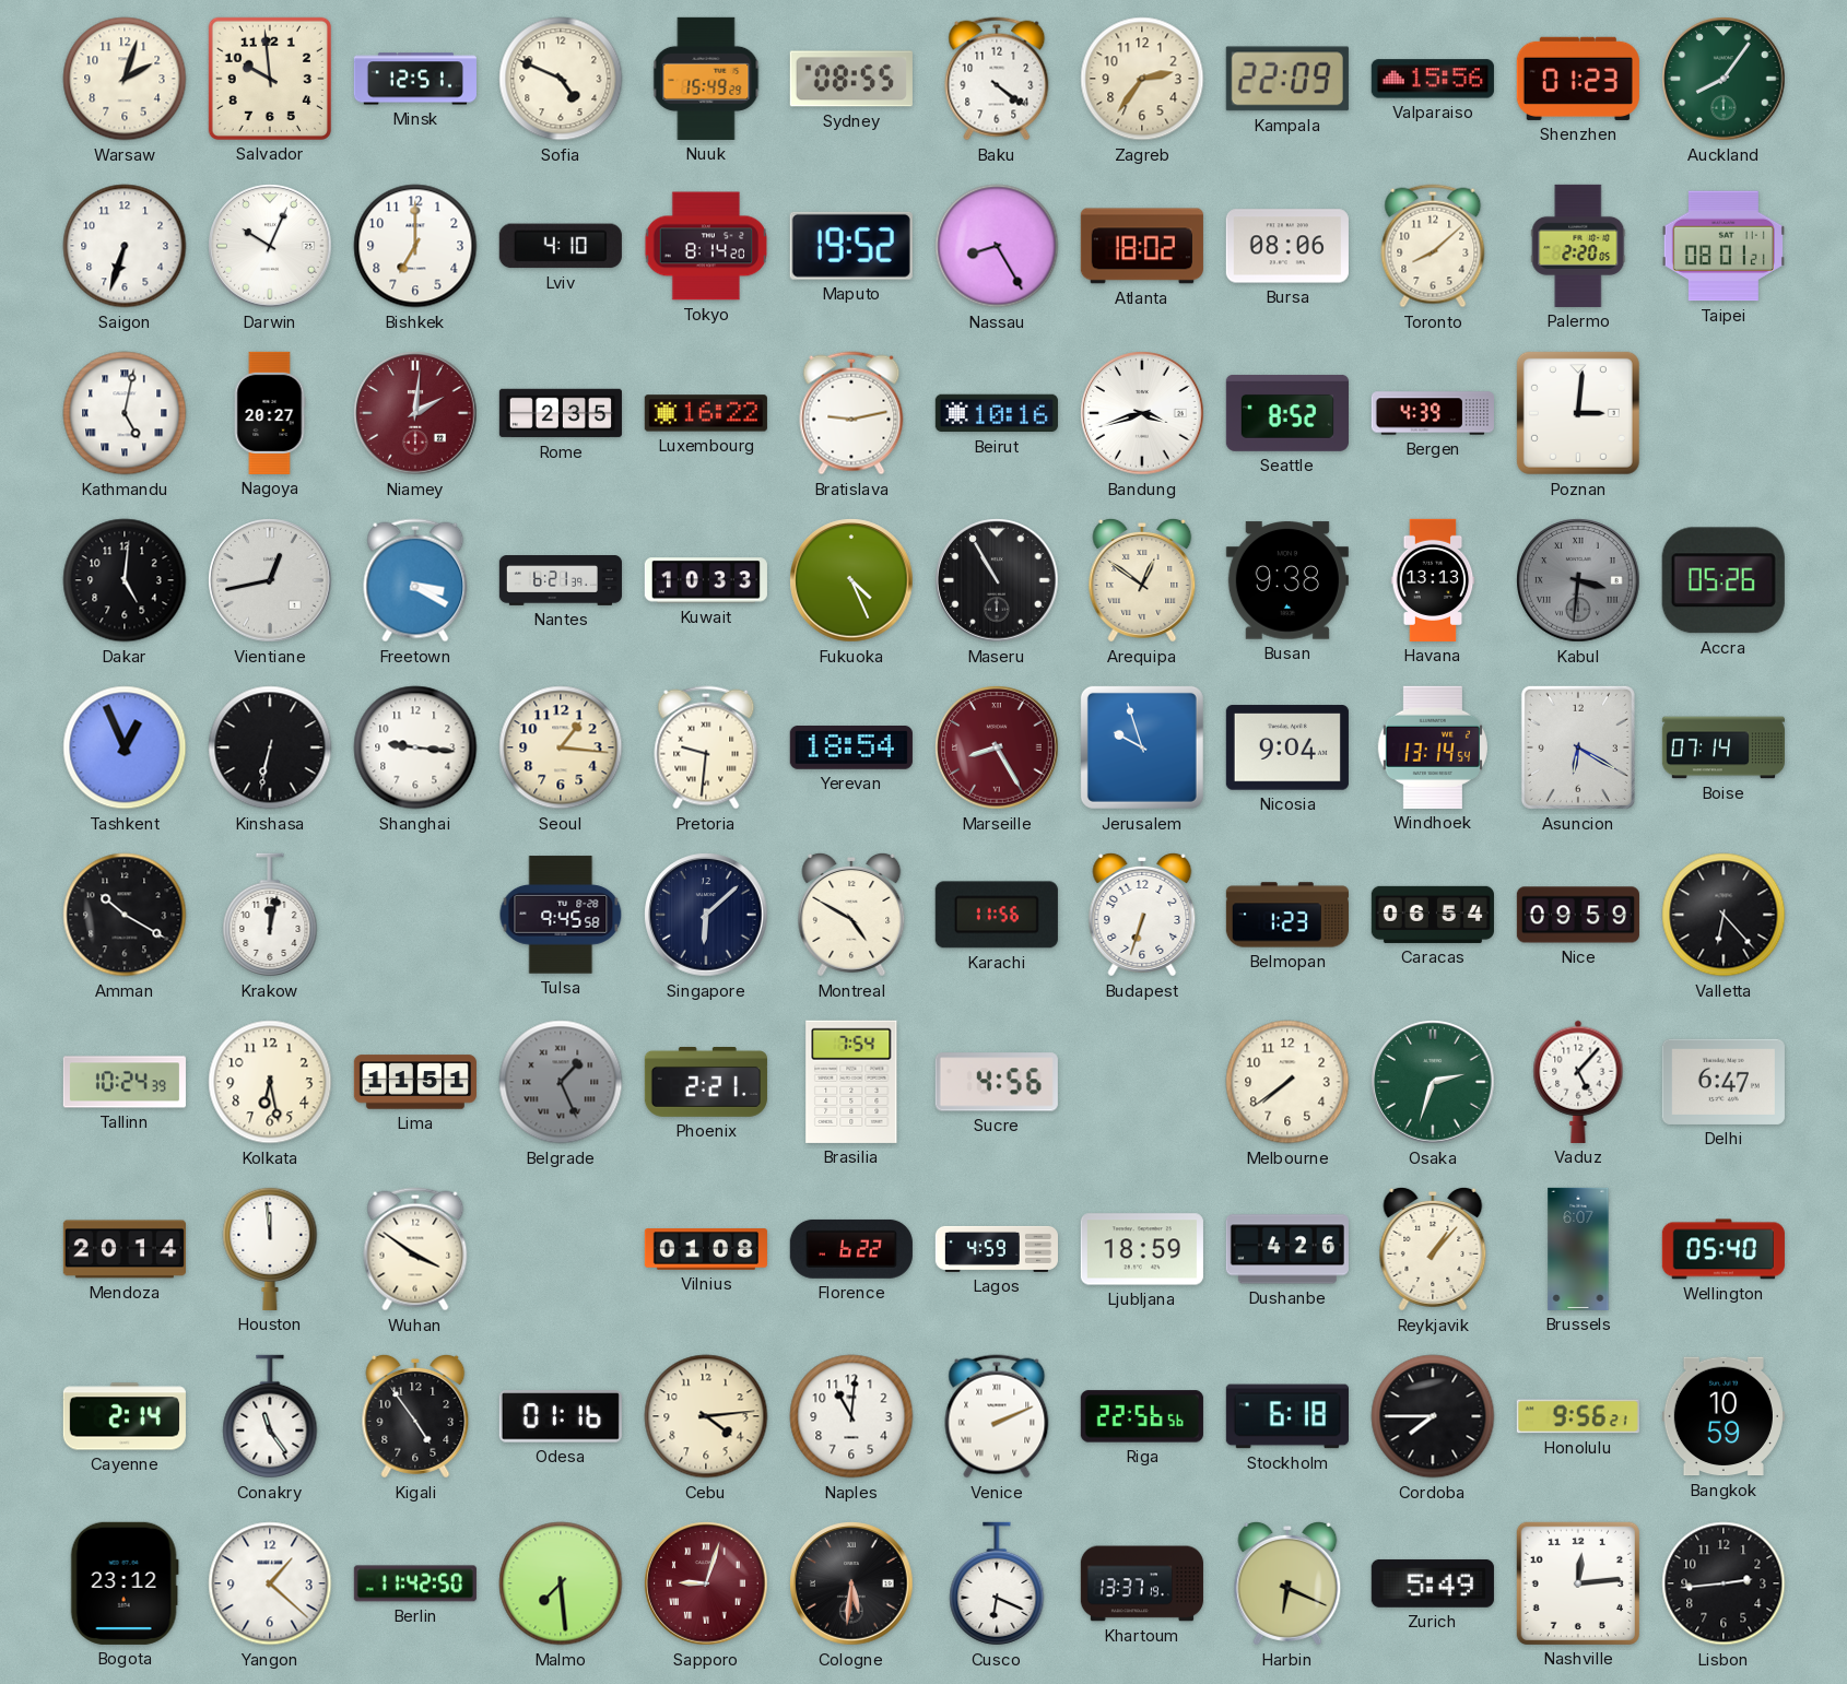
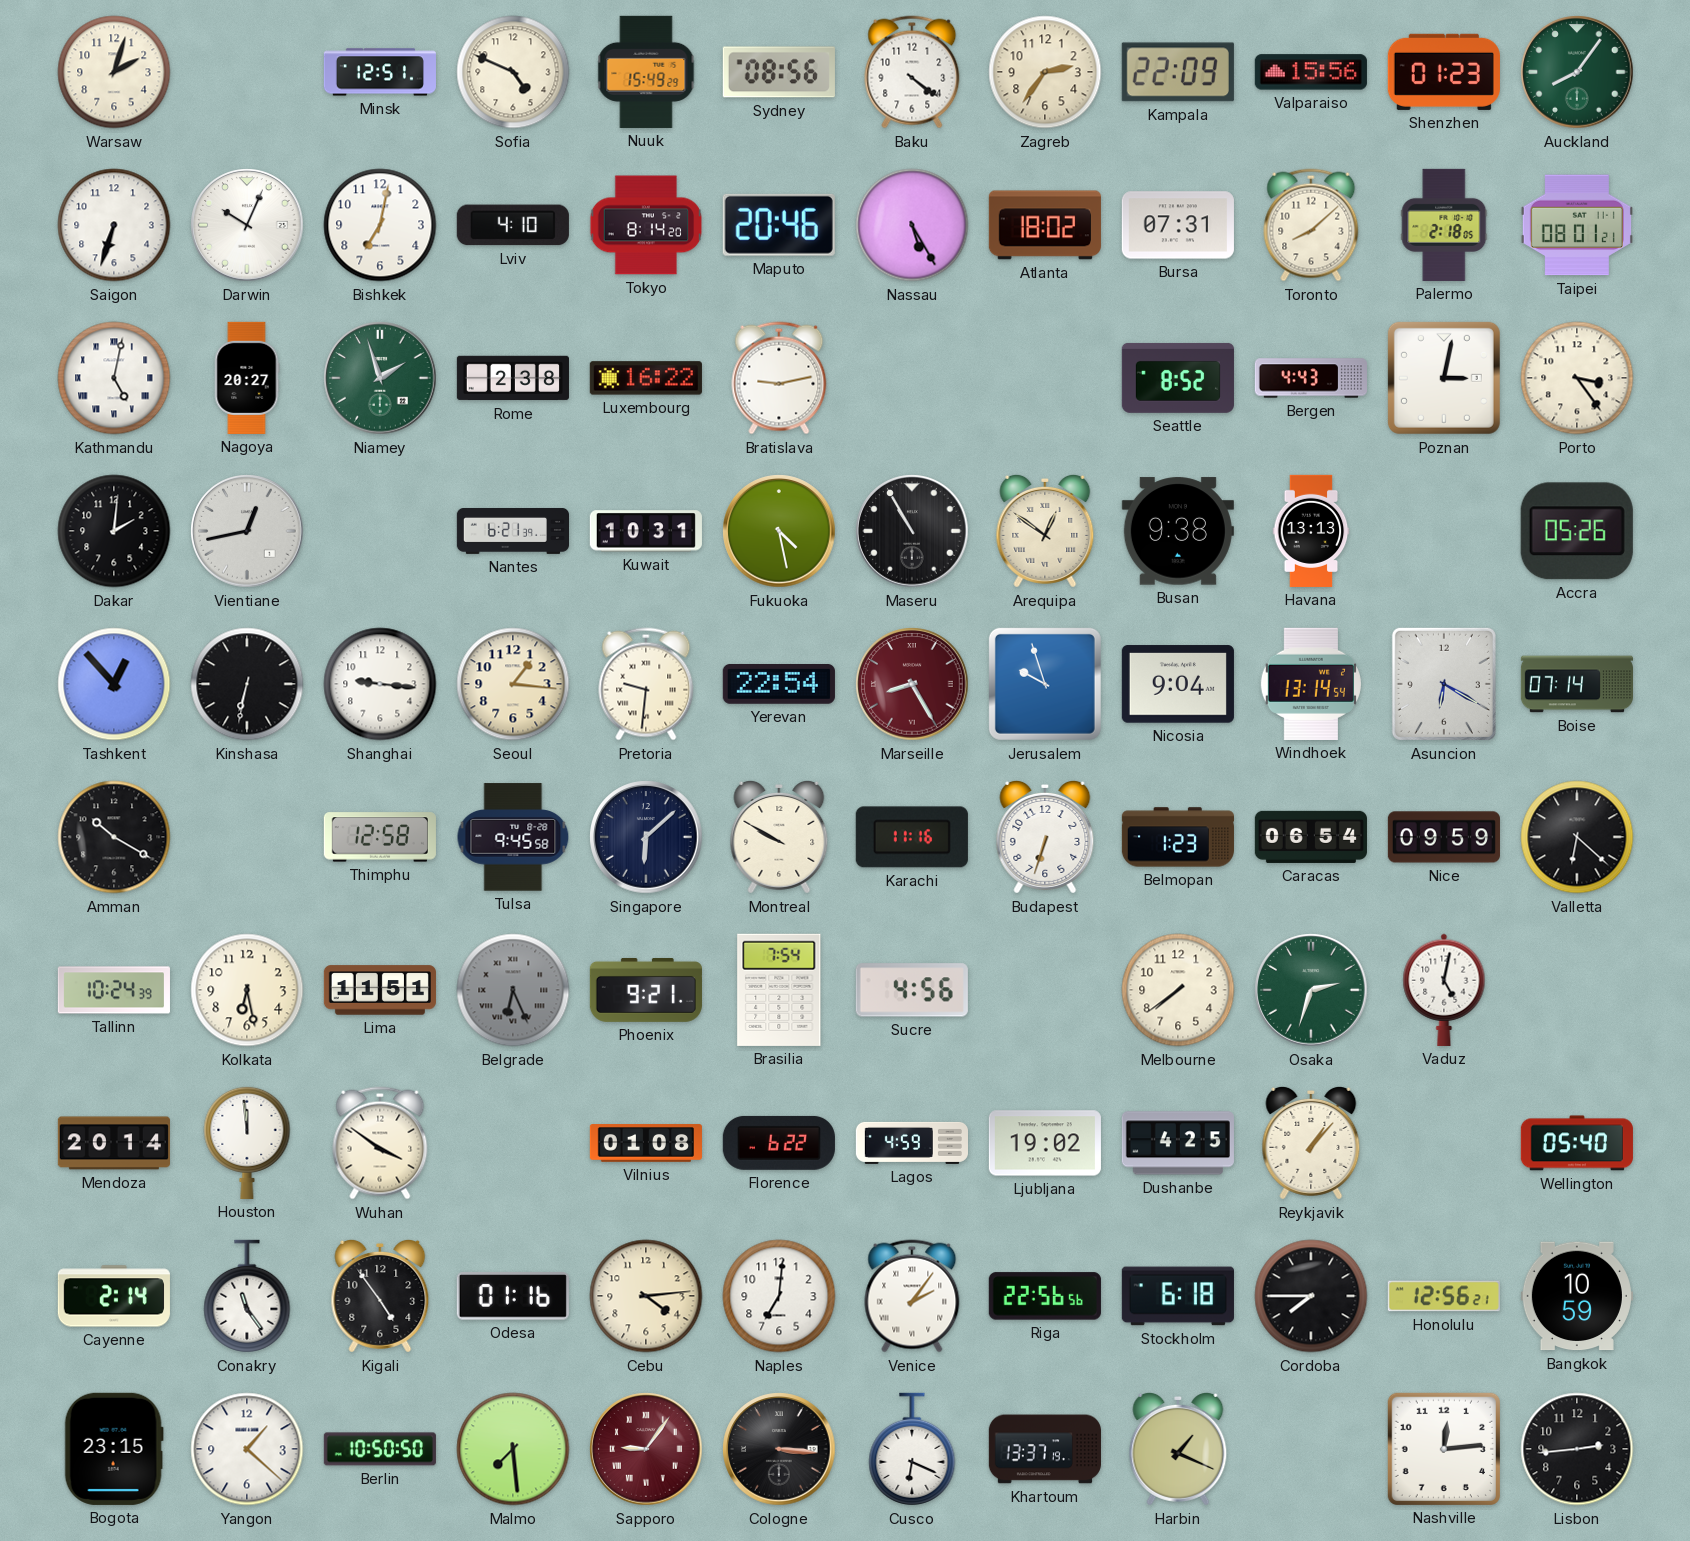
Salvador: 9:59 -> none (270, 79)
Sydney: 08:55 -> 08:56 (779, 72)
Bishkek: 7:00 -> 7:02 (380, 225)
Maputo: 19:52 -> 20:46 (779, 225)
Nassau: 8:25 -> 5:25 (912, 225)
Bursa: 08:06 -> 07:31 (1178, 225)
Palermo: 2:20 -> 2:18 (1444, 225)
Niamey: 2:01 -> 1:57 (380, 378)
Niamey dial: burgundy -> green (380, 378)
Rome: 2:35 -> 2:38 (513, 378)
Beirut: 10:16 -> none (997, 413)
Bandung: 3:42 -> none (1142, 413)
Bergen: 4:39 -> 4:43 (1310, 378)
Poznan: 3:01 -> 3:02 (1444, 378)
Porto: none -> 3:24 (1577, 378)
Dakar: 5:01 -> 2:01 (114, 531)
Freetown: 3:20 -> none (415, 580)
Kuwait: 10:33 -> 10:31 (646, 531)
Fukuoka: 4:26 -> 4:28 (779, 531)
Kabul: 3:31 -> none (1578, 580)
Tashkent: 12:56 -> 12:53 (114, 684)
Yerevan: 18:54 -> 22:54 (779, 685)
Krakow: 12:02 -> none (270, 915)
Thimphu: none -> 12:58 (380, 837)
Montreal: 4:50 -> 9:50 (779, 837)
Karachi: 11:56 -> 11:16 (912, 837)
Valletta: 6:23 -> 6:22 (1577, 837)
Belgrade: 1:26 -> 6:26 (513, 990)
Phoenix: 2:21 -> 9:21 (646, 991)
Vaduz: 5:07 -> 5:02 (1444, 990)
Delhi: 6:47 -> none (1724, 1082)
Ljubljana: 18:59 -> 19:02 (1045, 1143)
Dushanbe: 4:26 -> 4:25 (1178, 1143)
Brussels: 6:07 -> none (1578, 1249)
Naples: 11:01 -> 7:01 (779, 1296)
Venice: 2:11 -> 2:06 (912, 1296)
Honolulu: 9:56 -> 12:56 (1444, 1296)
Bogota: 23:12 -> 23:15 (114, 1449)
Berlin: 11:42 -> 10:50 (380, 1449)
Sapporo: 9:03 -> 9:06 (646, 1449)
Cologne: 5:31 -> 3:16 (779, 1449)
Harbin: 6:19 -> 1:19 (1178, 1449)
Zurich: 5:49 -> none (1433, 1583)
